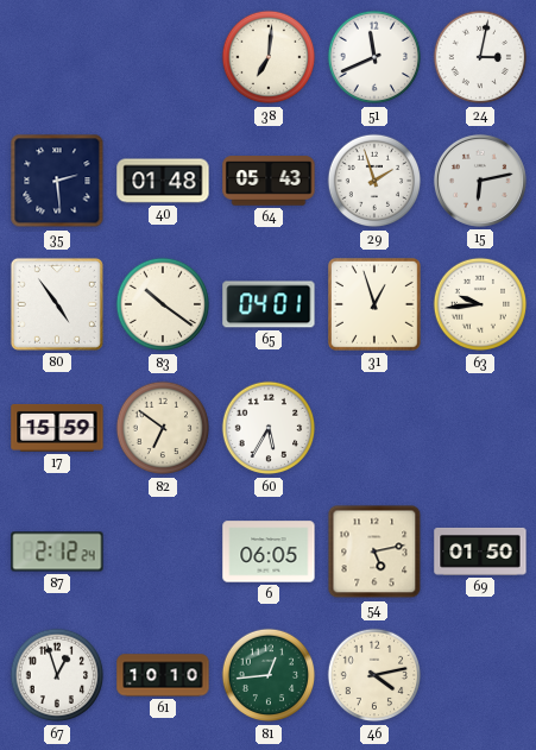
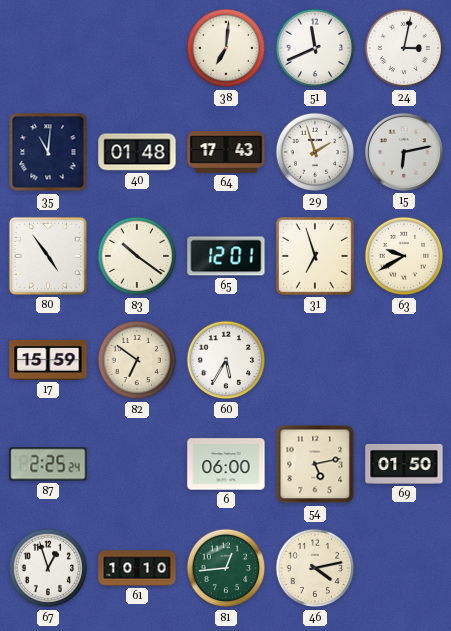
35: 2:29 -> 11:01 (48, 152)
64: 05:43 -> 17:43 (226, 152)
65: 04:01 -> 12:01 (226, 256)
31: 12:57 -> 6:57 (316, 257)
63: 9:44 -> 9:40 (404, 256)
87: 2:12 -> 2:25 (48, 464)
6: 06:05 -> 06:00 (226, 464)
